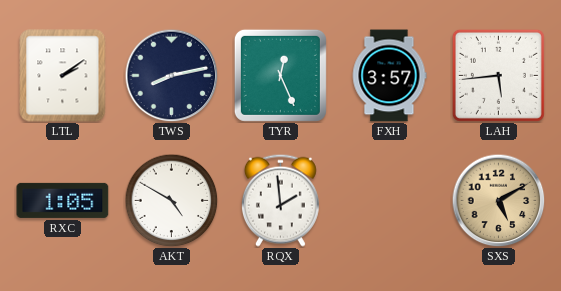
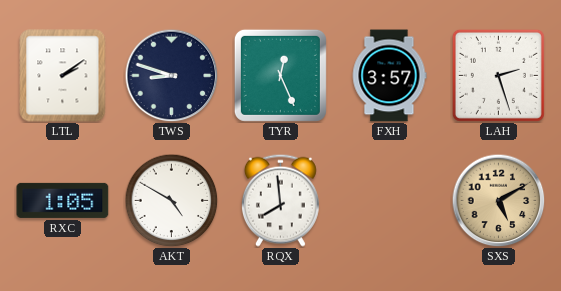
TWS: 8:13 -> 8:48 (171, 75)
LAH: 5:44 -> 2:27 (498, 75)
RQX: 1:59 -> 7:59 (280, 200)
